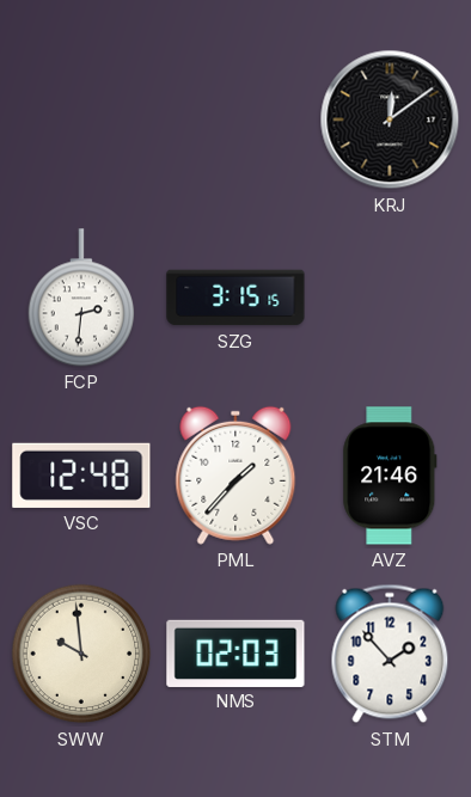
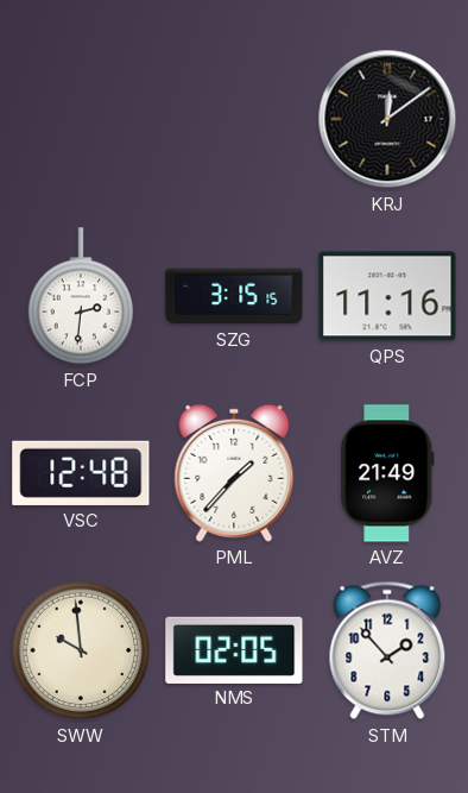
QPS: none -> 11:16 (387, 296)
AVZ: 21:46 -> 21:49 (387, 473)
NMS: 02:03 -> 02:05 (234, 649)
